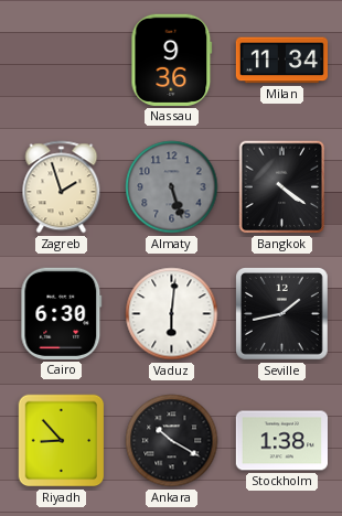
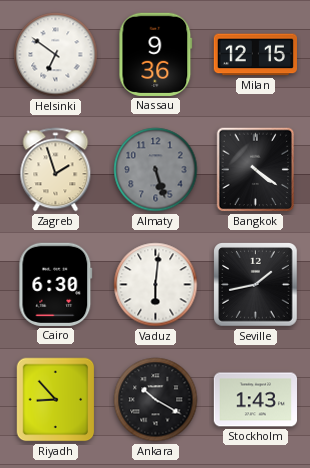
Helsinki: none -> 6:51 (56, 55)
Milan: 11:34 -> 12:15 (255, 55)
Stockholm: 1:38 -> 1:43 (255, 400)
